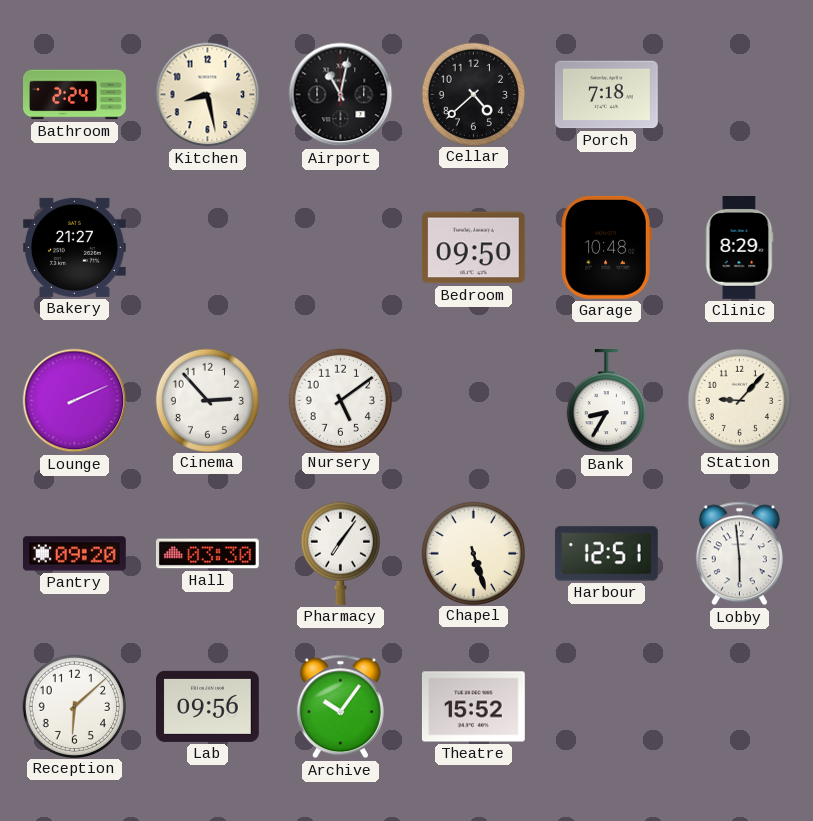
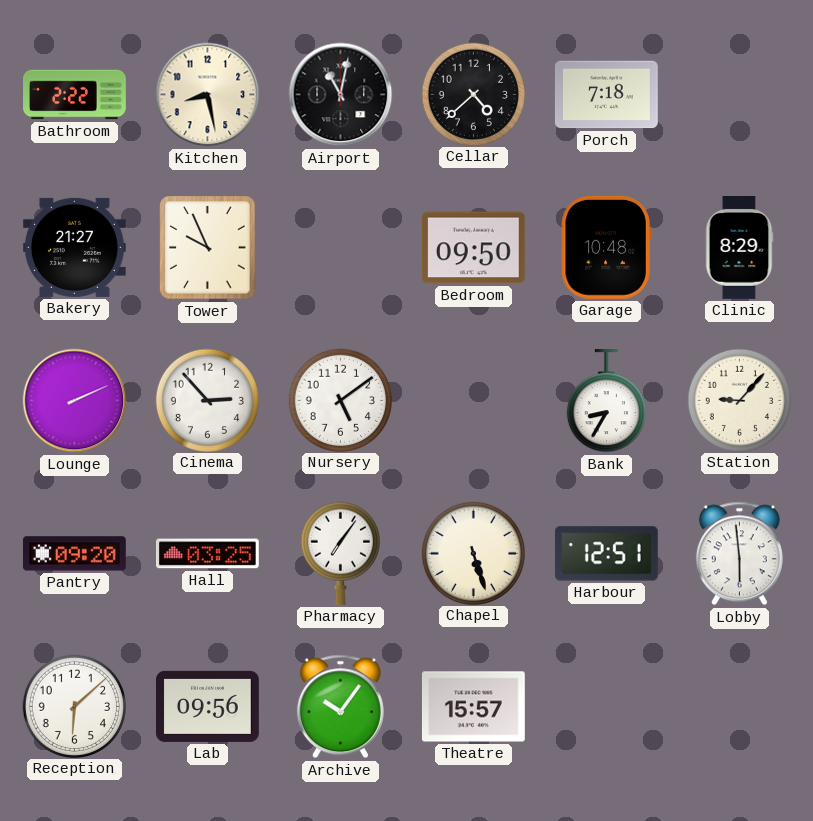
Bathroom: 2:24 -> 2:22 (75, 95)
Tower: none -> 9:56 (208, 248)
Hall: 03:30 -> 03:25 (208, 554)
Theatre: 15:52 -> 15:57 (474, 707)
